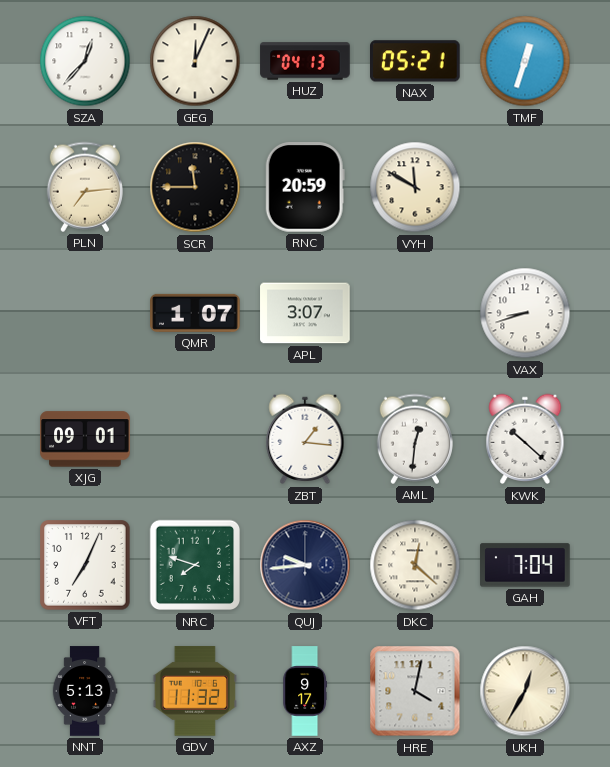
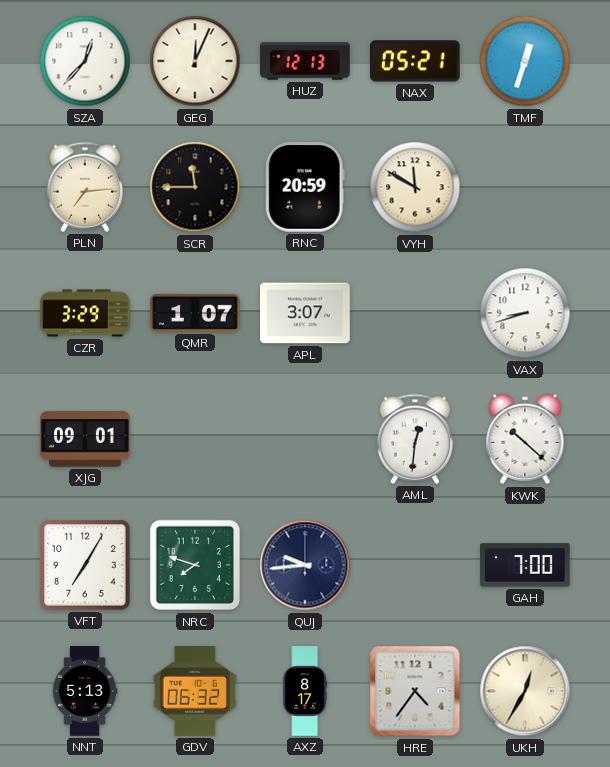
HUZ: 04:13 -> 12:13 (305, 61)
CZR: none -> 3:29 (85, 313)
ZBT: 1:16 -> none (305, 439)
VFT: 7:04 -> 7:05 (85, 565)
DKC: 12:22 -> none (415, 565)
GAH: 7:04 -> 7:00 (525, 565)
GDV: 11:32 -> 06:32 (195, 691)
AXZ: 9:17 -> 8:17 (304, 691)
HRE: 4:02 -> 4:36 (415, 691)
